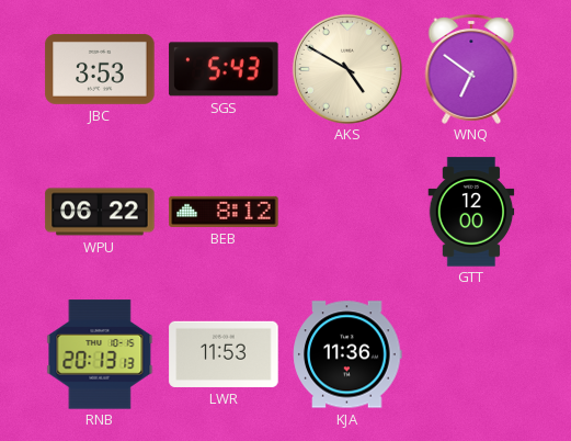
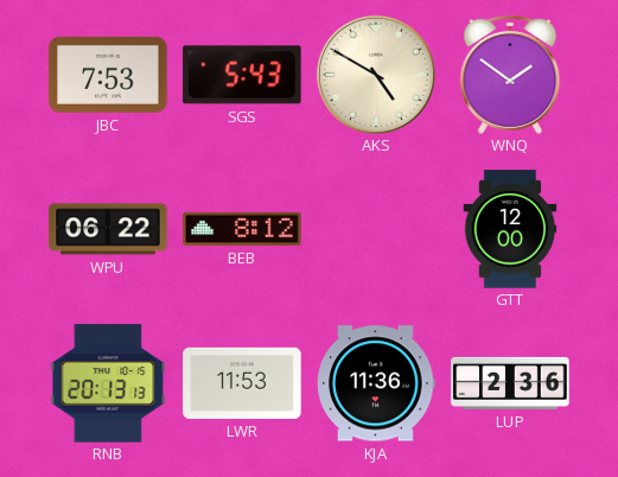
JBC: 3:53 -> 7:53 (108, 75)
WNQ: 6:51 -> 1:51 (510, 75)
LUP: none -> 2:36 (510, 383)
